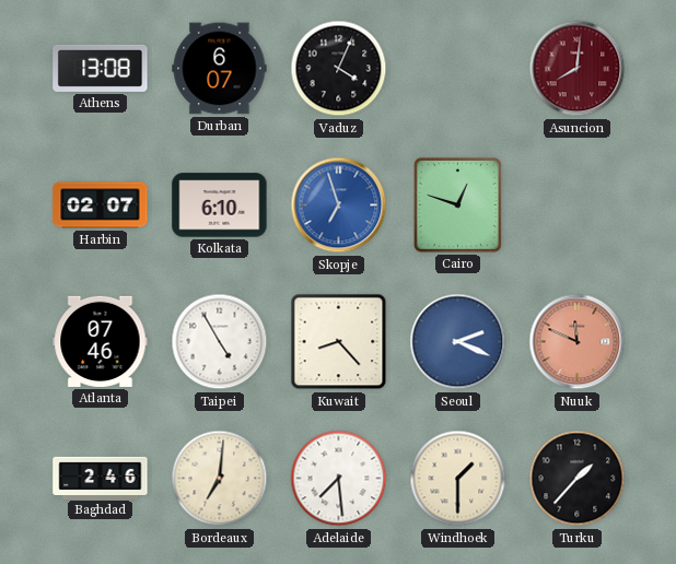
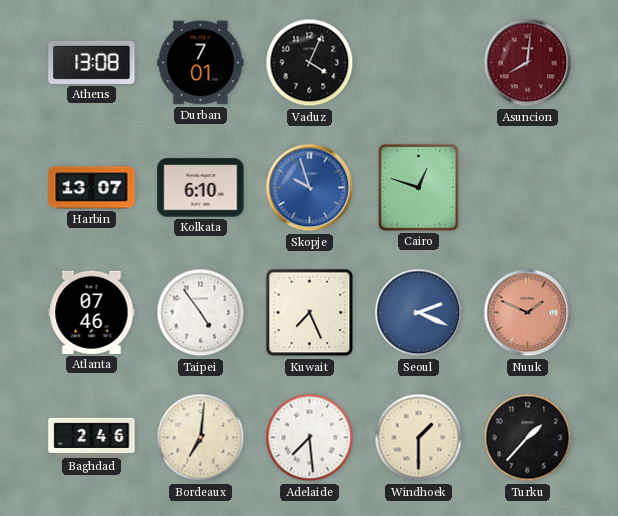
Durban: 6:07 -> 7:01 (201, 63)
Harbin: 02:07 -> 13:07 (92, 188)
Skopje: 6:57 -> 9:57 (310, 188)
Taipei: 4:55 -> 4:54 (201, 313)
Kuwait: 8:23 -> 7:26 (310, 313)
Nuuk: 11:49 -> 1:49 (528, 313)
